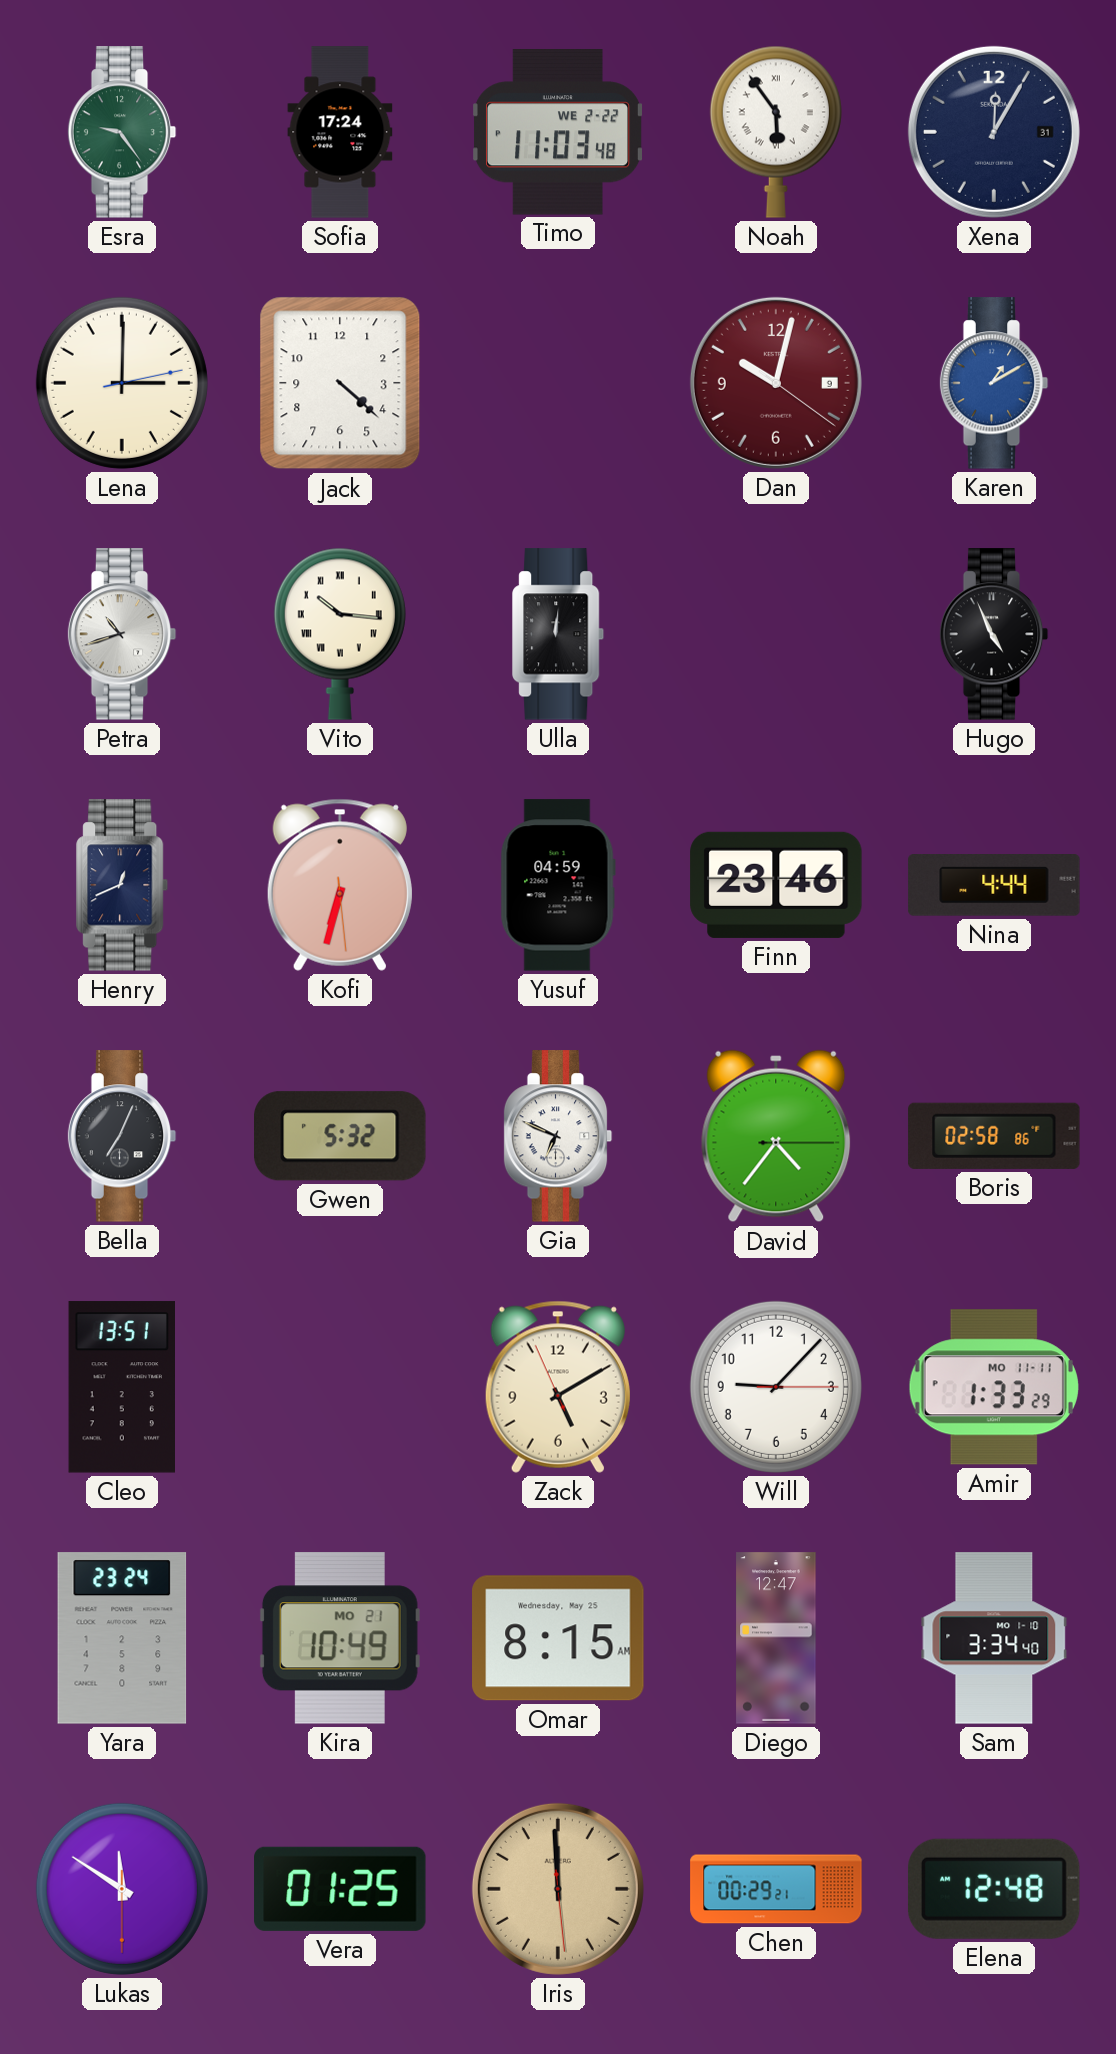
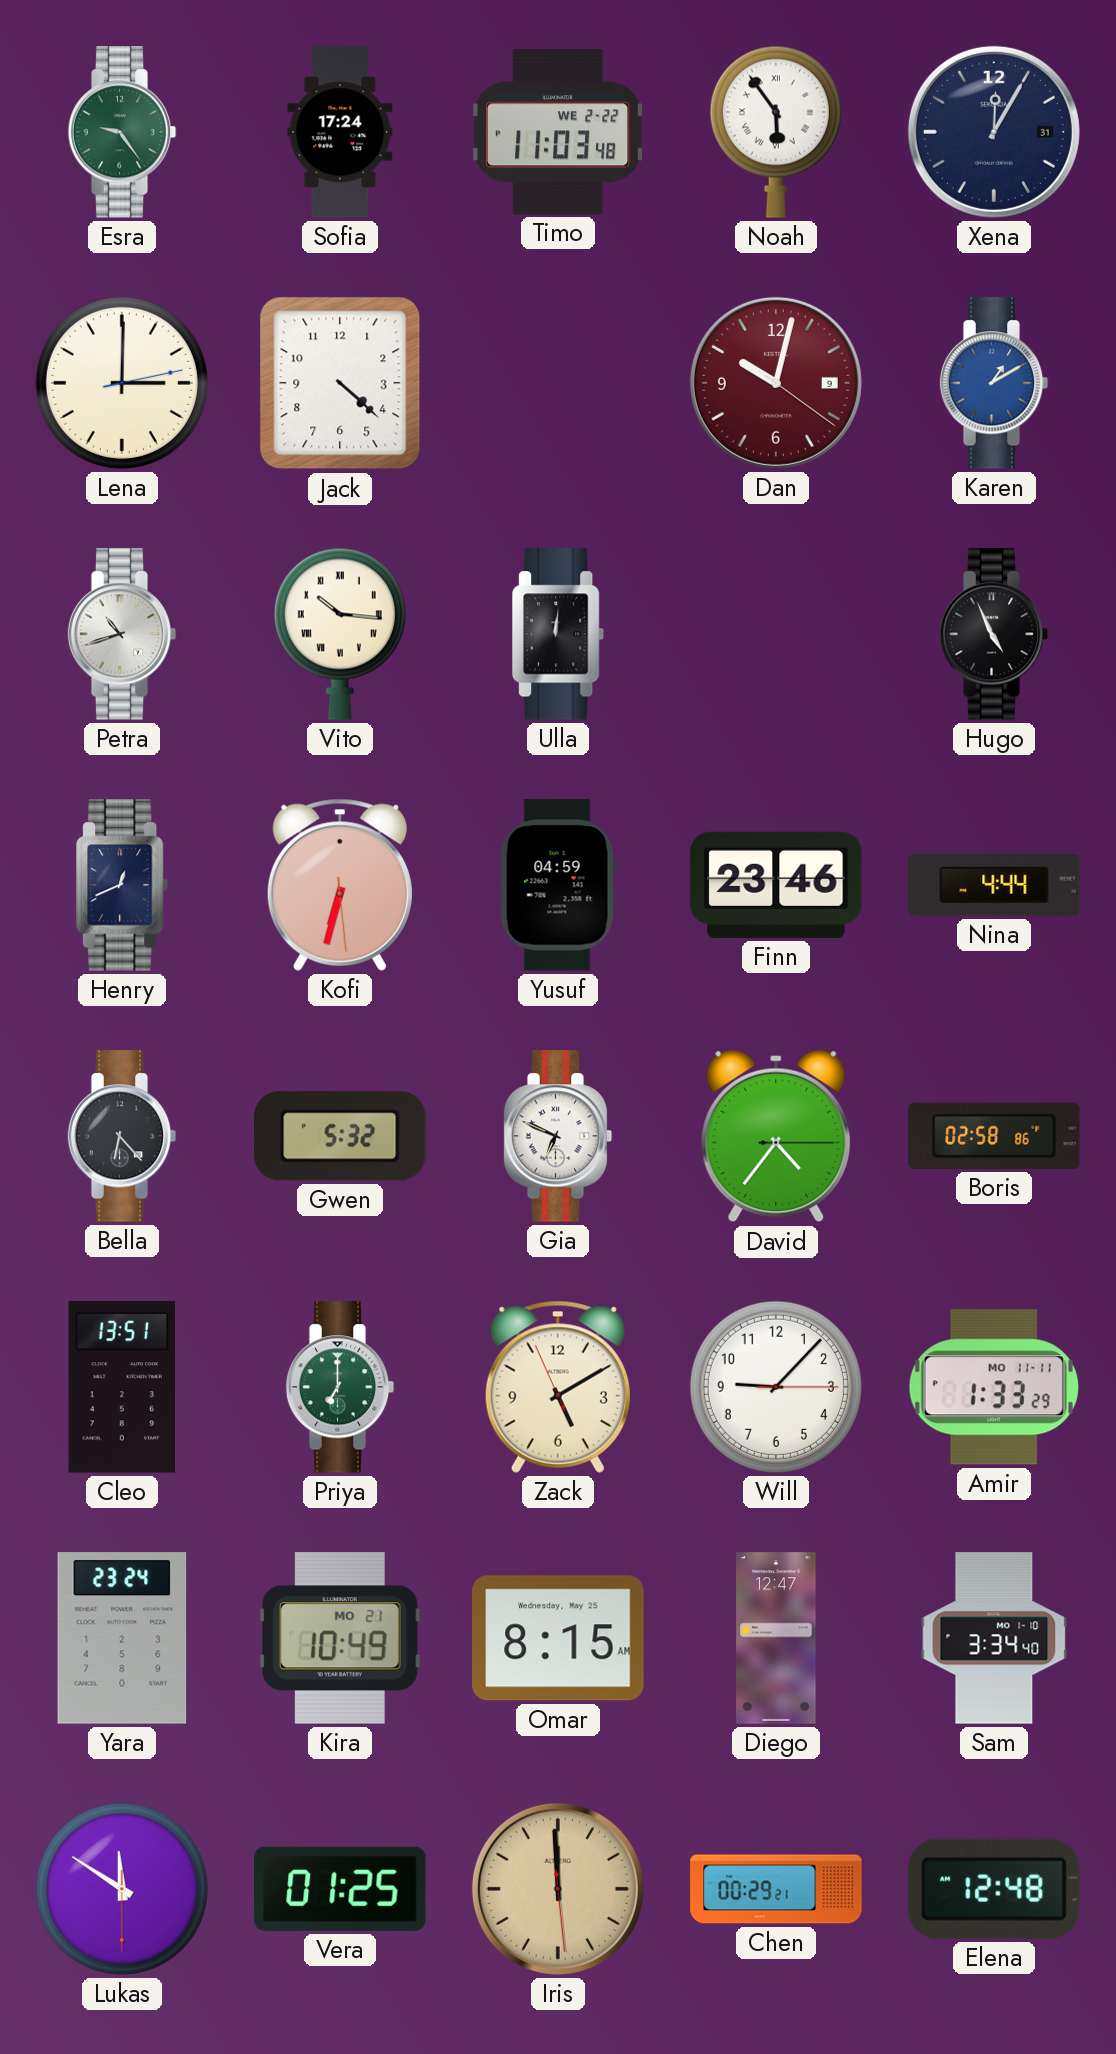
Bella: 7:04 -> 6:23 (122, 1136)
Priya: none -> 7:00 (340, 1387)
